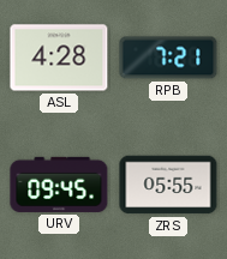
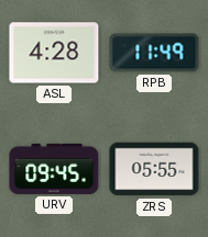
RPB: 7:21 -> 11:49 (154, 53)
